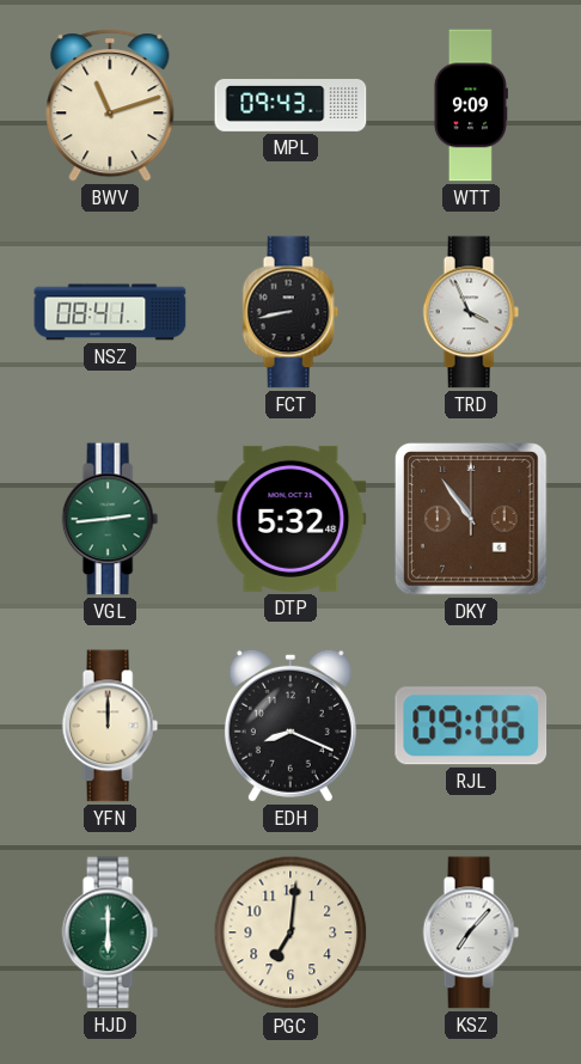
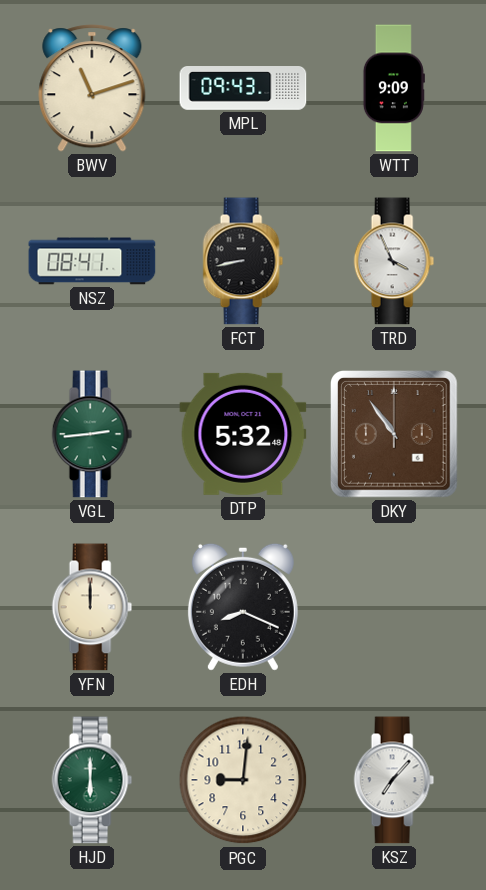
RJL: 09:06 -> none (471, 726)
PGC: 7:01 -> 9:01 (243, 780)
